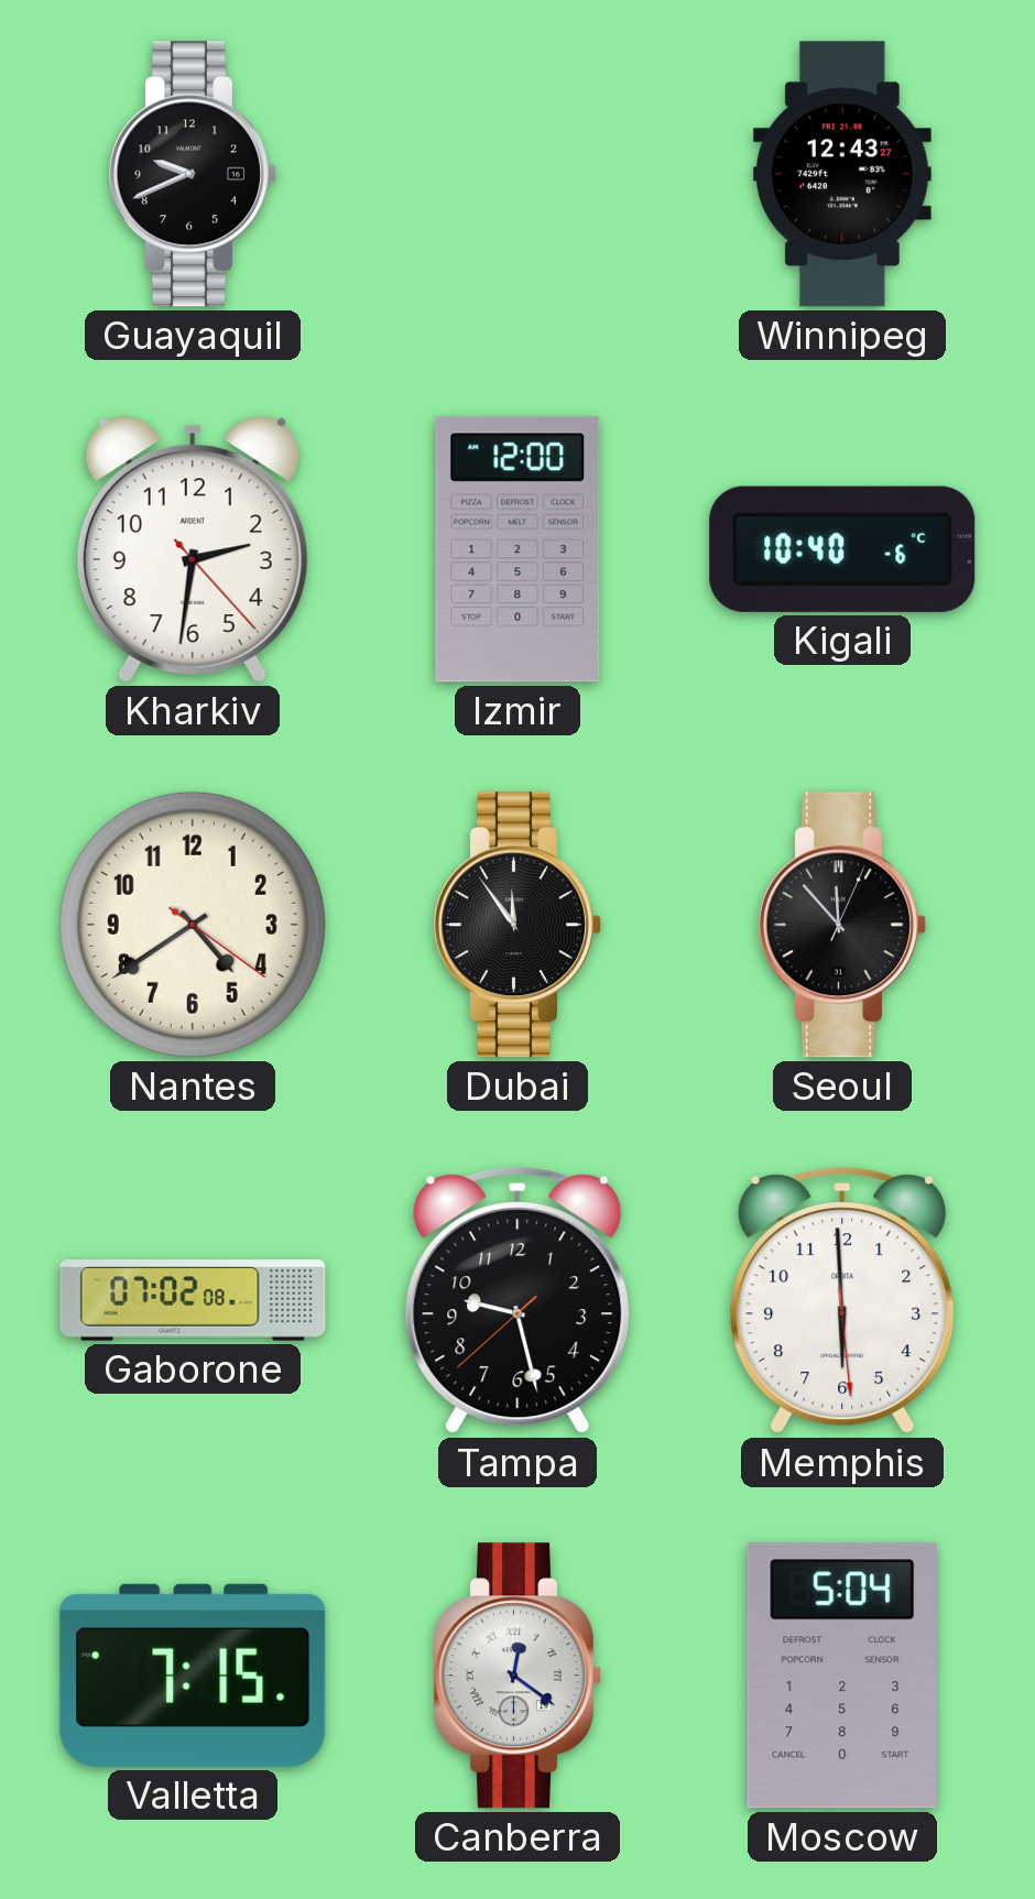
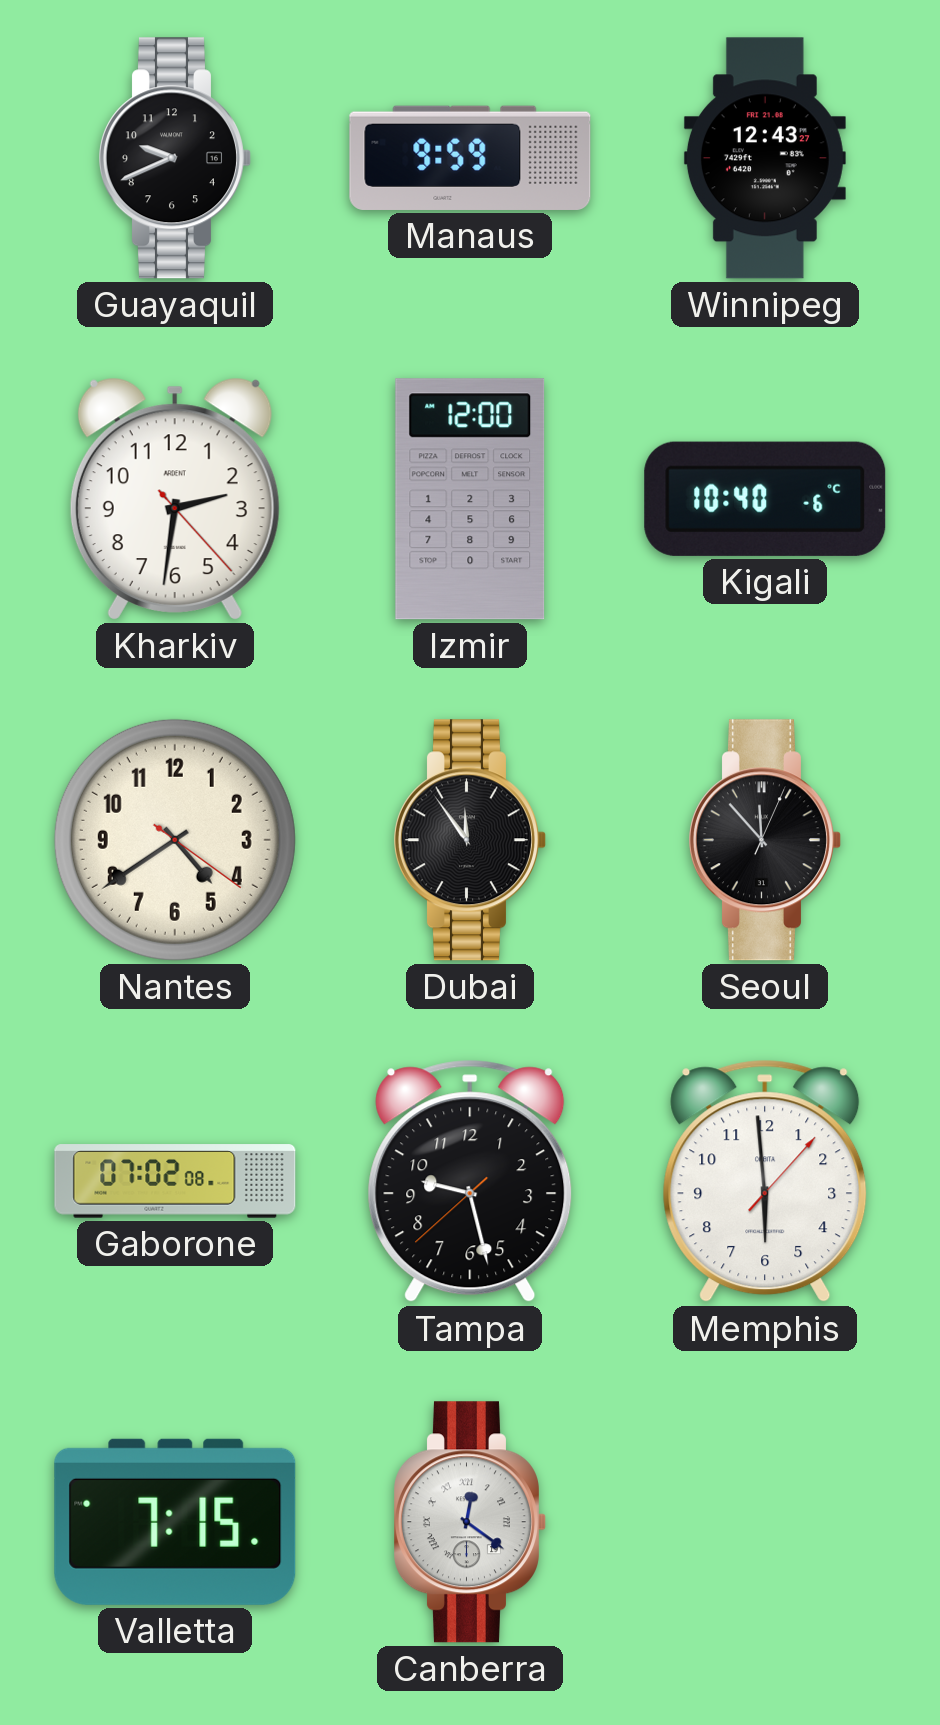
Manaus: none -> 9:59 (470, 158)
Memphis: 5:59:29 -> 5:59:07 (765, 1181)
Moscow: 5:04 -> none (841, 1676)
